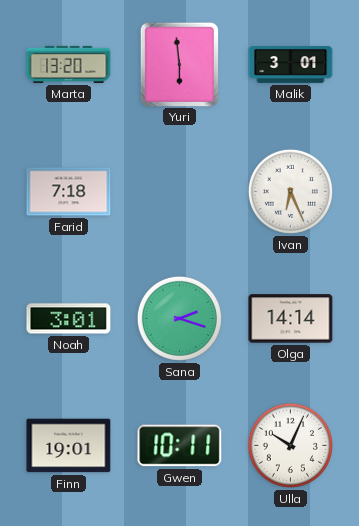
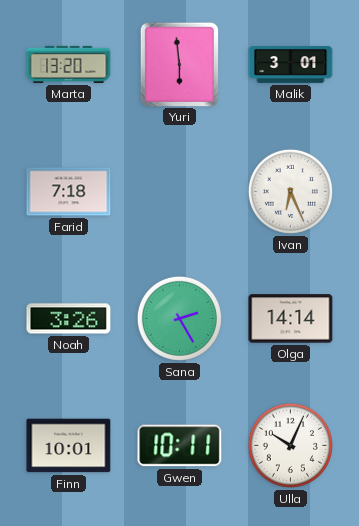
Noah: 3:01 -> 3:26 (69, 319)
Sana: 2:18 -> 2:25 (179, 318)
Finn: 19:01 -> 10:01 (69, 446)
